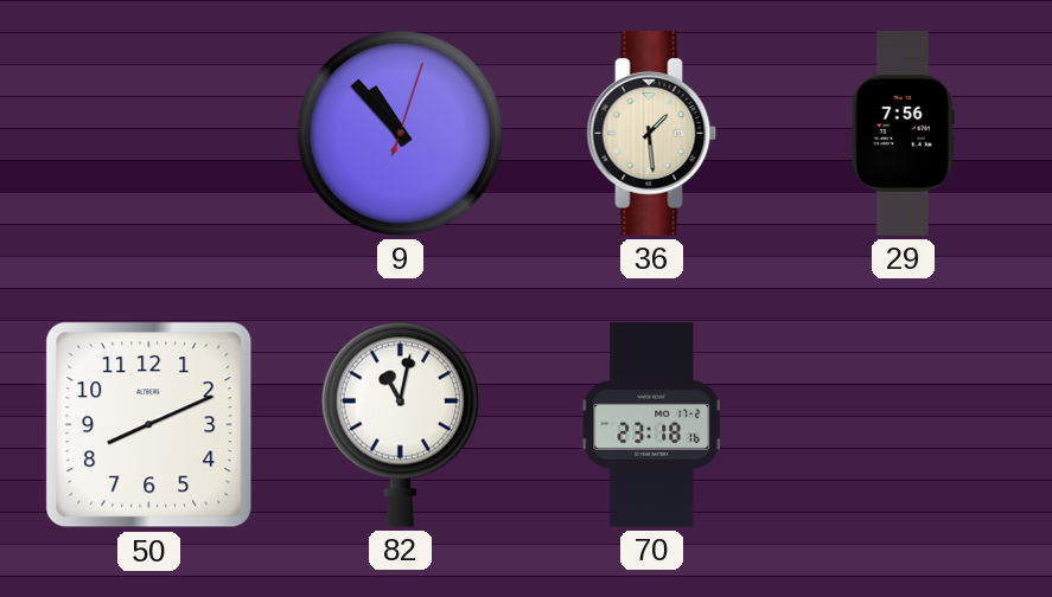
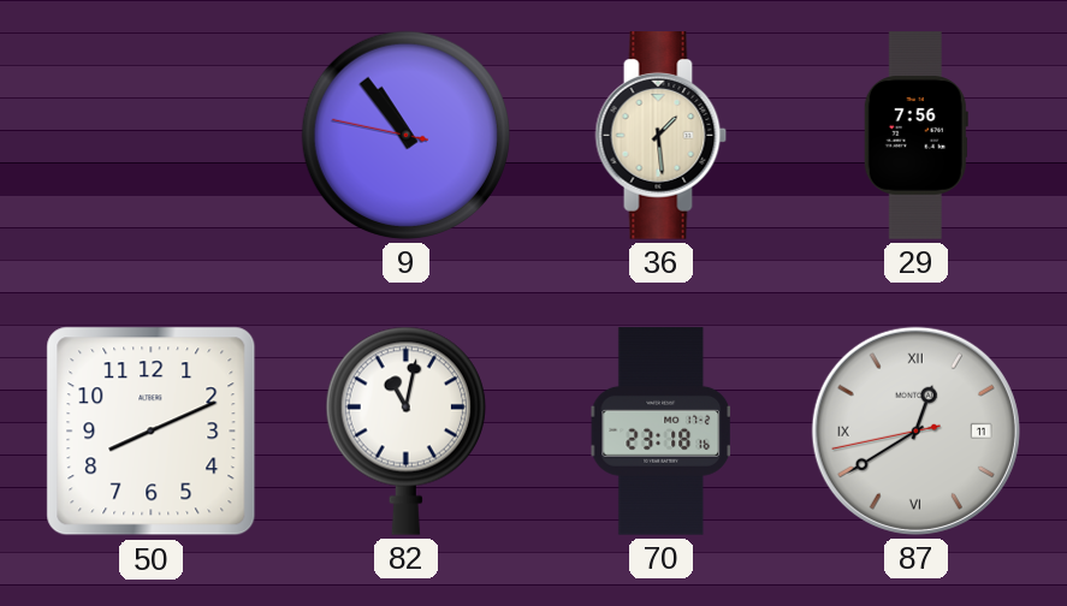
9: 10:53:03 -> 10:53:47 (405, 135)
87: none -> 12:39 (915, 430)
